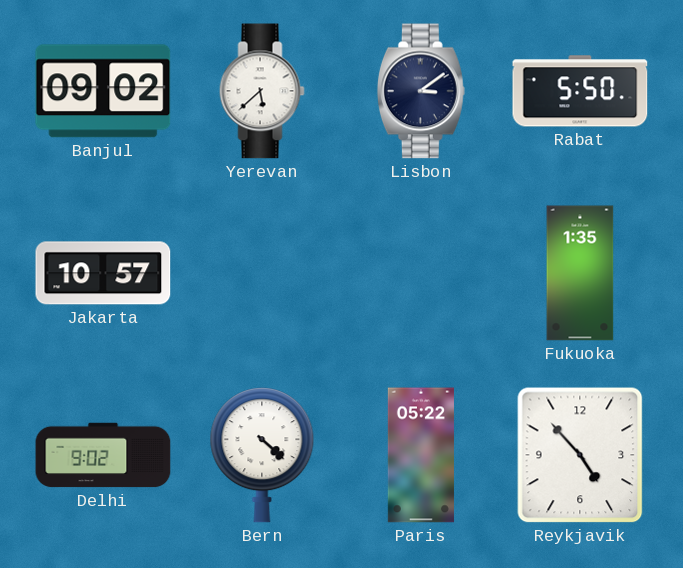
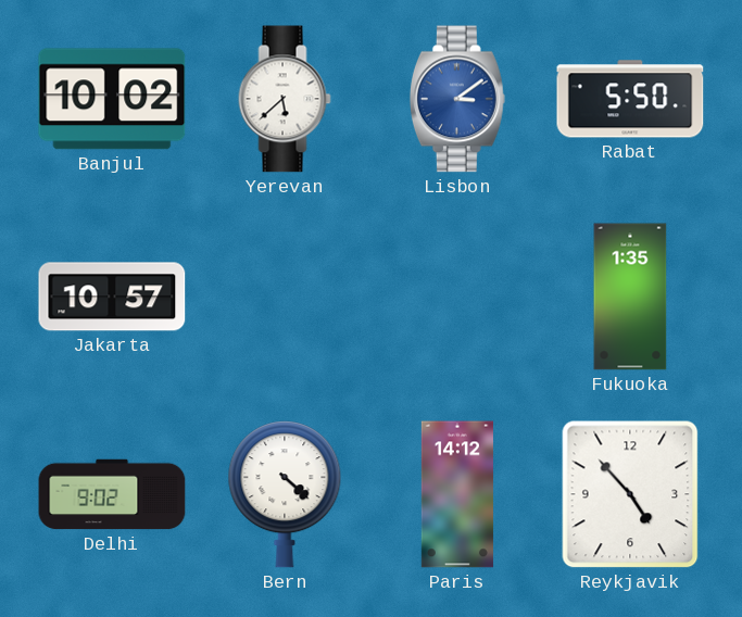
Banjul: 09:02 -> 10:02 (112, 99)
Lisbon dial: navy -> blue (457, 99)
Paris: 05:22 -> 14:12 (457, 494)
